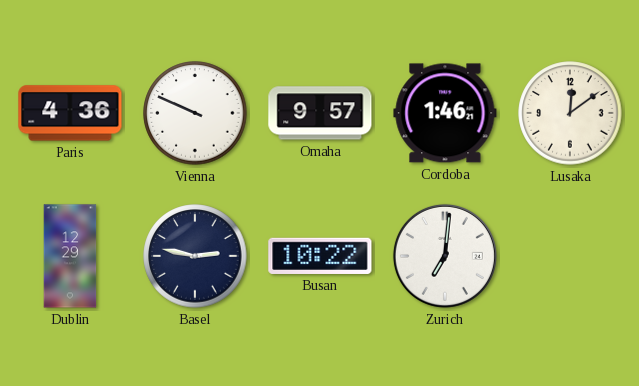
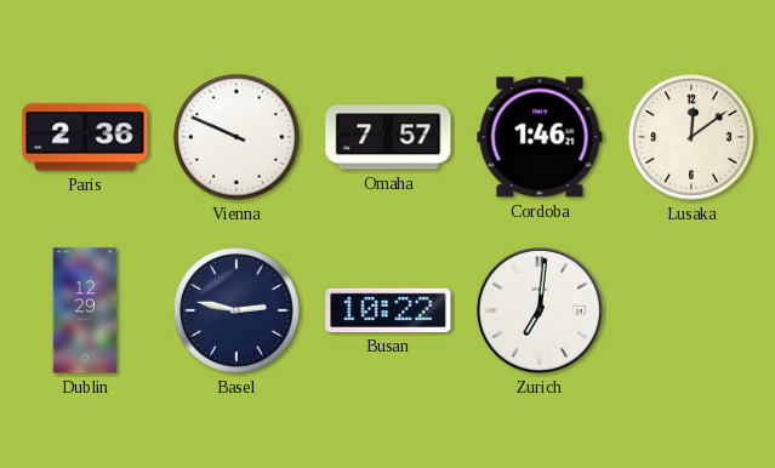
Paris: 4:36 -> 2:36 (85, 137)
Omaha: 9:57 -> 7:57 (388, 137)
